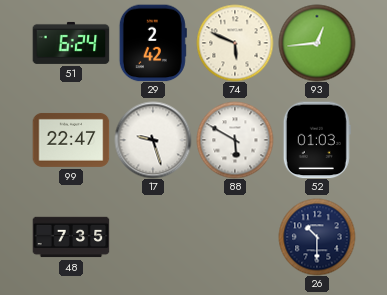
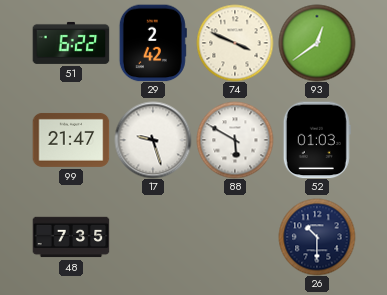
51: 6:24 -> 6:22 (71, 43)
74: 5:49 -> 3:49 (235, 43)
93: 12:44 -> 12:39 (317, 43)
99: 22:47 -> 21:47 (71, 140)
